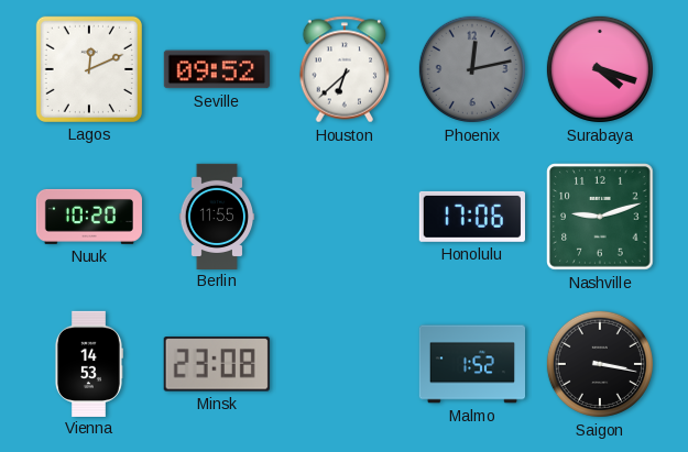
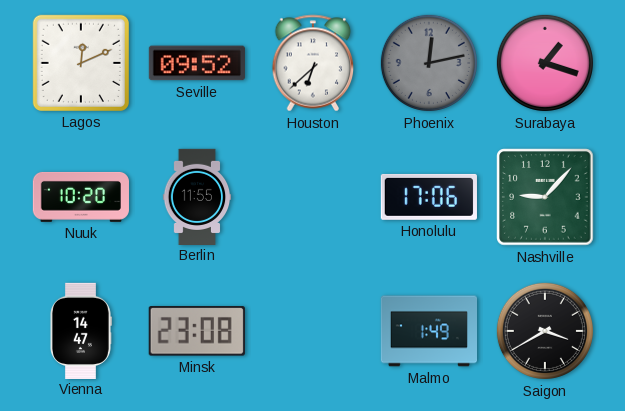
Surabaya: 4:18 -> 1:18 (545, 63)
Nashville: 9:12 -> 9:07 (545, 197)
Vienna: 14:53 -> 14:47 (80, 330)
Malmo: 1:52 -> 1:49 (428, 331)
Saigon: 3:17 -> 3:40 (545, 331)
